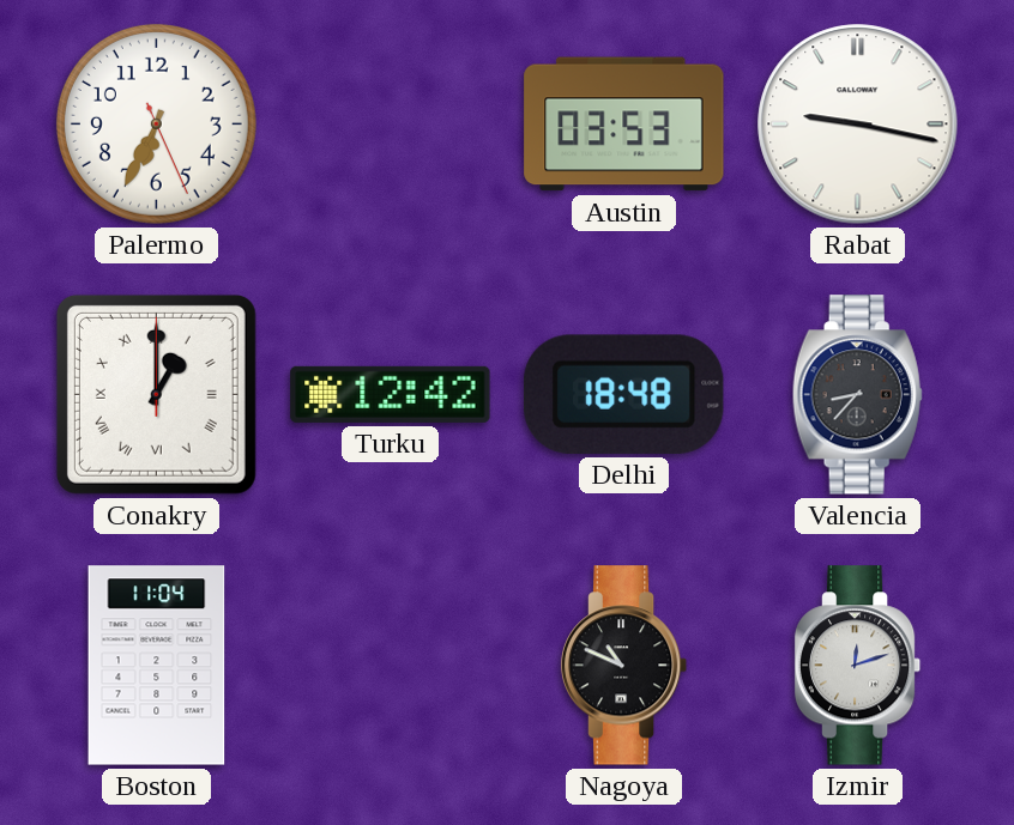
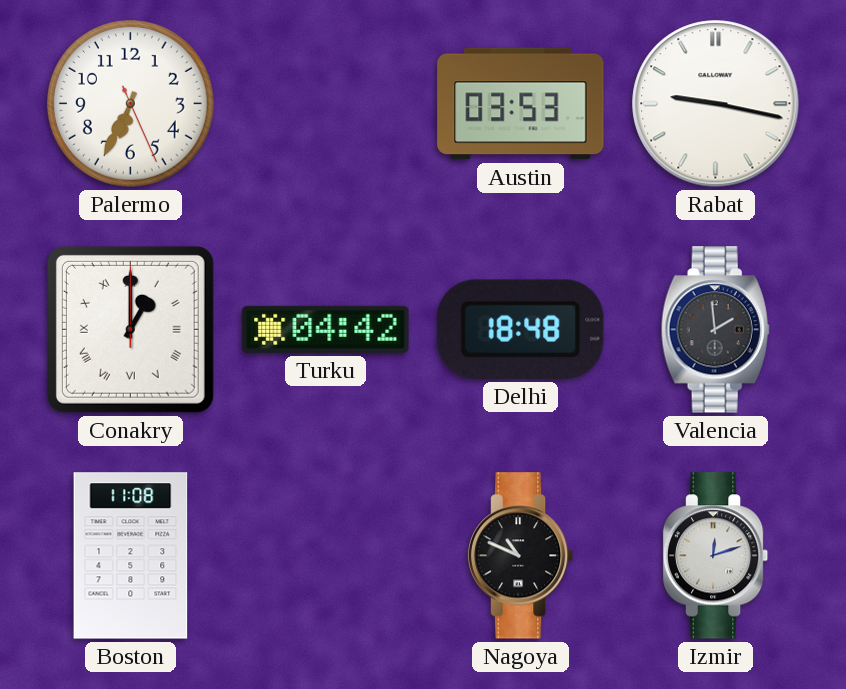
Turku: 12:42 -> 04:42 (326, 329)
Valencia: 8:37 -> 1:59 (715, 330)
Boston: 11:04 -> 11:08 (131, 556)
